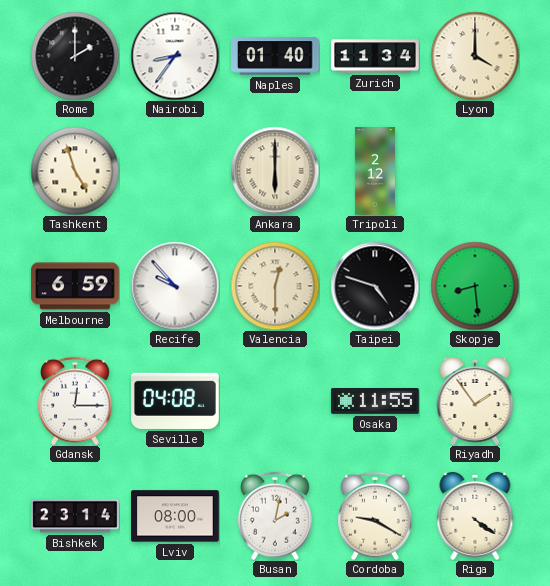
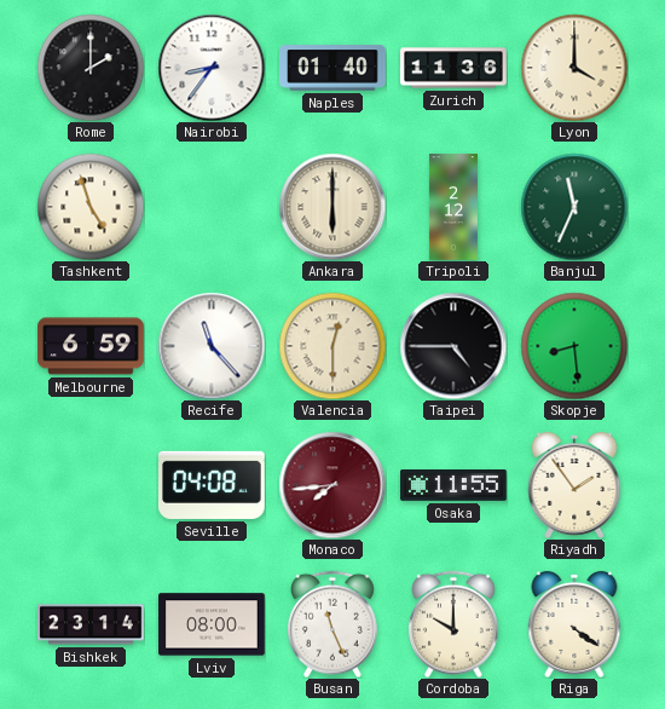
Zurich: 11:34 -> 11:36 (453, 68)
Banjul: none -> 11:34 (574, 207)
Recife: 9:53 -> 11:23 (212, 346)
Taipei: 4:48 -> 4:45 (453, 346)
Gdansk: 12:15 -> none (75, 401)
Monaco: none -> 7:44 (332, 485)
Busan: 2:02 -> 11:26 (332, 624)
Cordoba: 9:20 -> 10:00 (453, 624)
